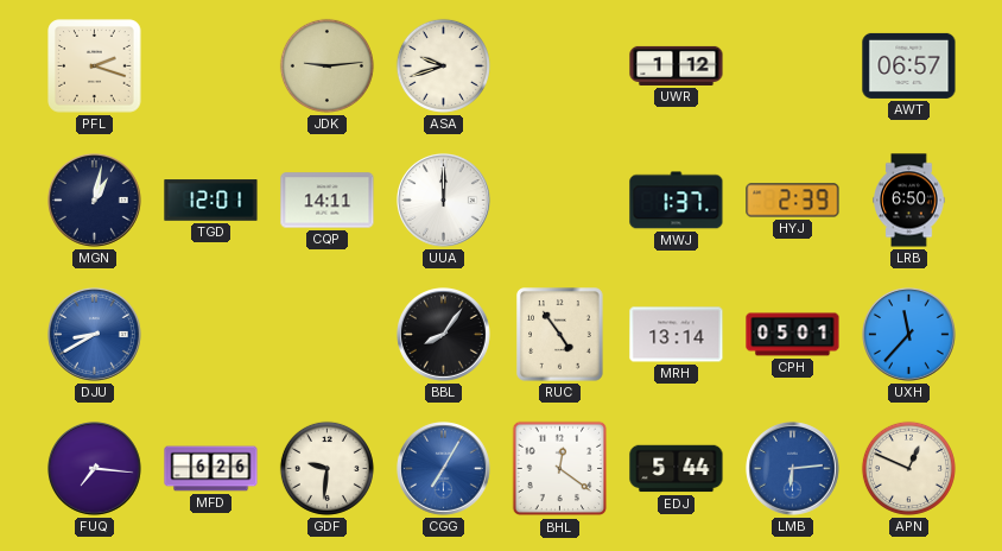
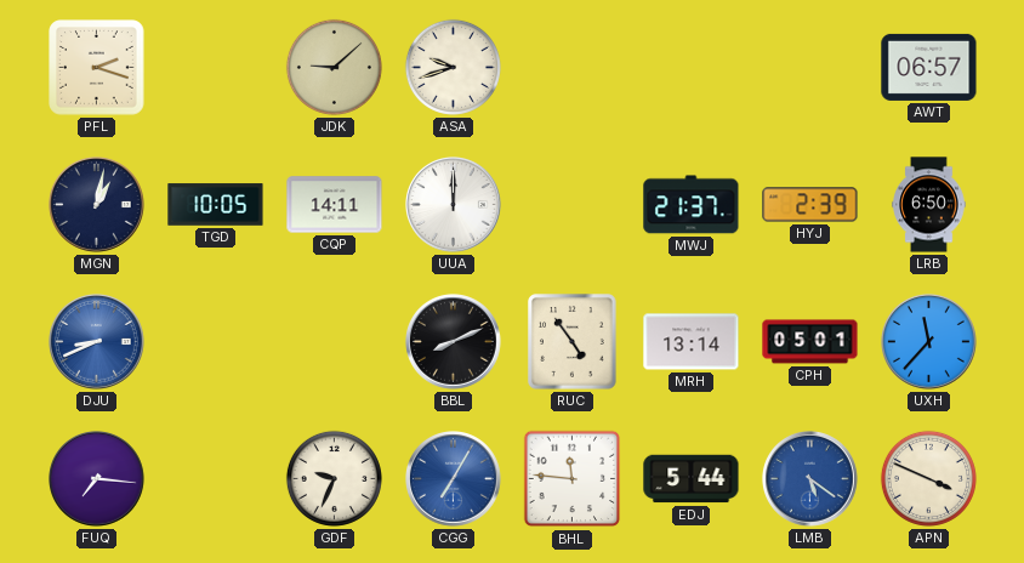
JDK: 9:14 -> 9:08 (334, 67)
UWR: 1:12 -> none (677, 65)
TGD: 12:01 -> 10:05 (216, 205)
MWJ: 1:37 -> 21:37 (692, 205)
DJU: 8:40 -> 8:41 (97, 342)
BBL: 8:06 -> 8:11 (454, 342)
MFD: 6:26 -> none (211, 469)
GDF: 9:31 -> 9:34 (334, 478)
BHL: 12:21 -> 11:46 (573, 479)
LMB: 6:14 -> 5:21 (810, 479)
APN: 12:49 -> 3:49 (928, 478)
